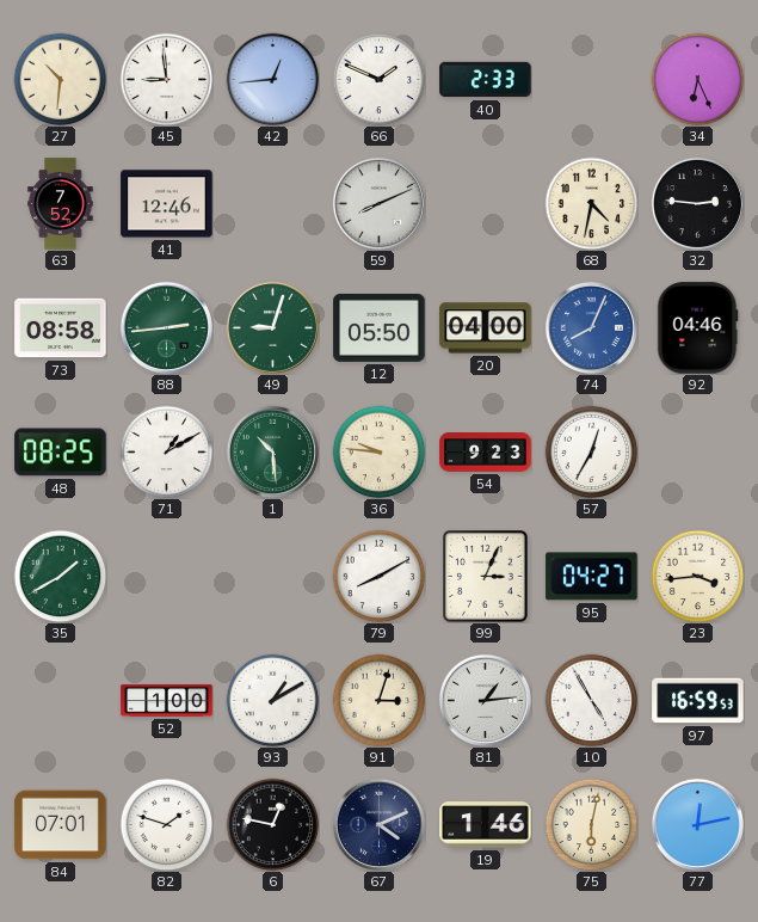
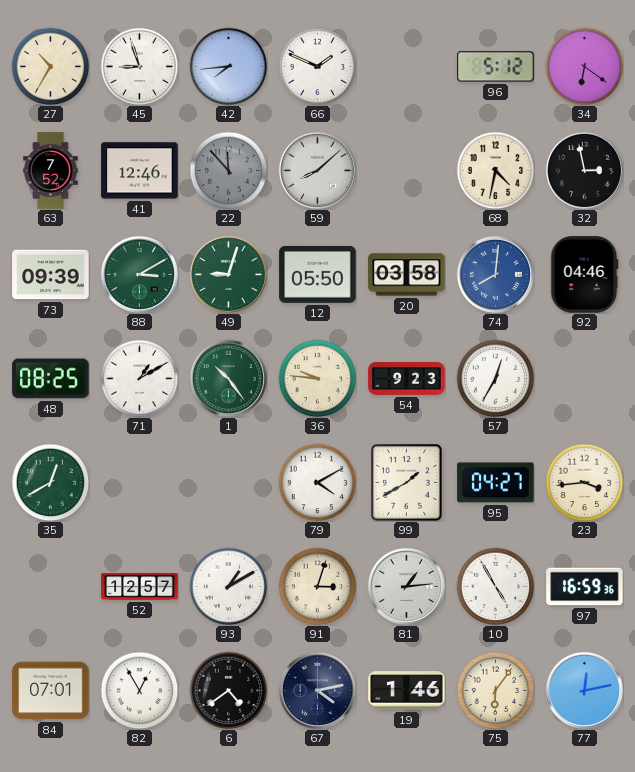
27: 10:31 -> 10:35 (50, 66)
45: 8:59 -> 8:57 (139, 66)
42: 12:44 -> 7:44 (228, 66)
40: 2:33 -> none (486, 80)
96: none -> 5:12 (496, 67)
34: 6:26 -> 6:21 (584, 66)
22: none -> 11:53 (228, 170)
59: 8:11 -> 8:08 (317, 170)
32: 2:46 -> 2:58 (584, 170)
73: 08:58 -> 09:39 (51, 275)
88: 2:44 -> 3:10 (139, 274)
20: 04:00 -> 03:58 (407, 275)
74: 8:04 -> 8:01 (495, 274)
1: 10:29 -> 10:24 (228, 378)
35: 1:40 -> 12:40 (50, 482)
79: 8:10 -> 4:10 (317, 482)
99: 3:04 -> 1:40 (407, 483)
52: 1:00 -> 12:57 (140, 587)
97: 16:59:53 -> 16:59:36 (585, 587)
82: 1:48 -> 12:55 (139, 690)
6: 12:47 -> 4:39 (228, 690)
67: 4:11 -> 4:13 (317, 690)
75: 6:02 -> 6:06 (495, 690)
